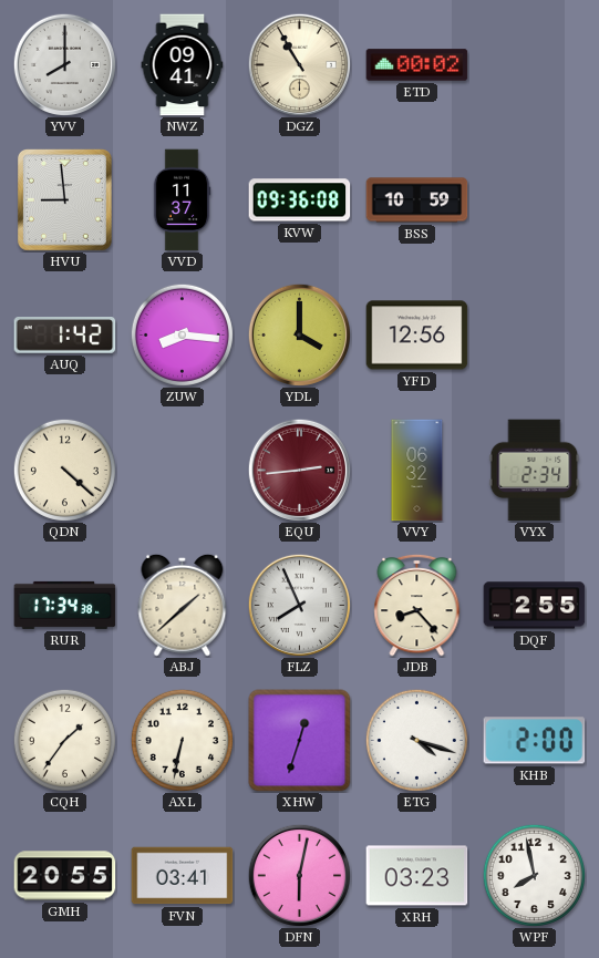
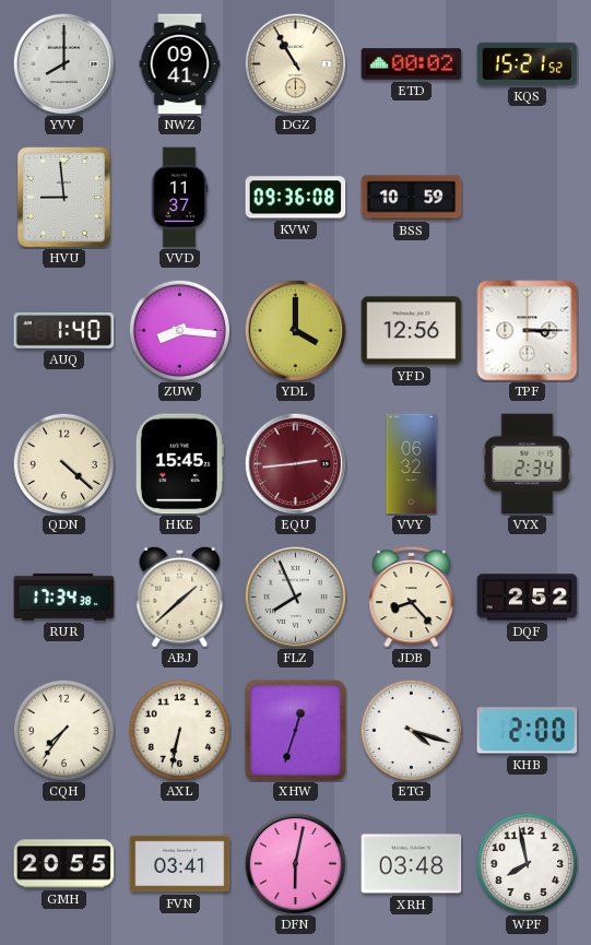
KQS: none -> 15:21 (528, 63)
AUQ: 1:42 -> 1:40 (64, 331)
TPF: none -> 3:15 (528, 331)
HKE: none -> 15:45 (179, 464)
DQF: 2:55 -> 2:52 (528, 598)
CQH: 1:36 -> 7:36 (63, 730)
XRH: 03:23 -> 03:48 (412, 864)
